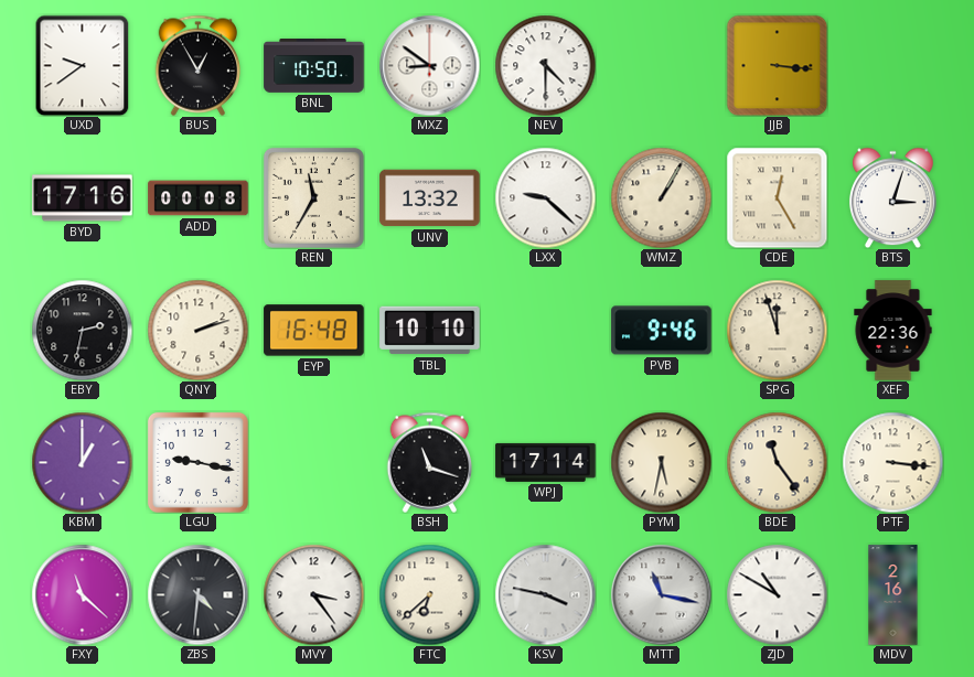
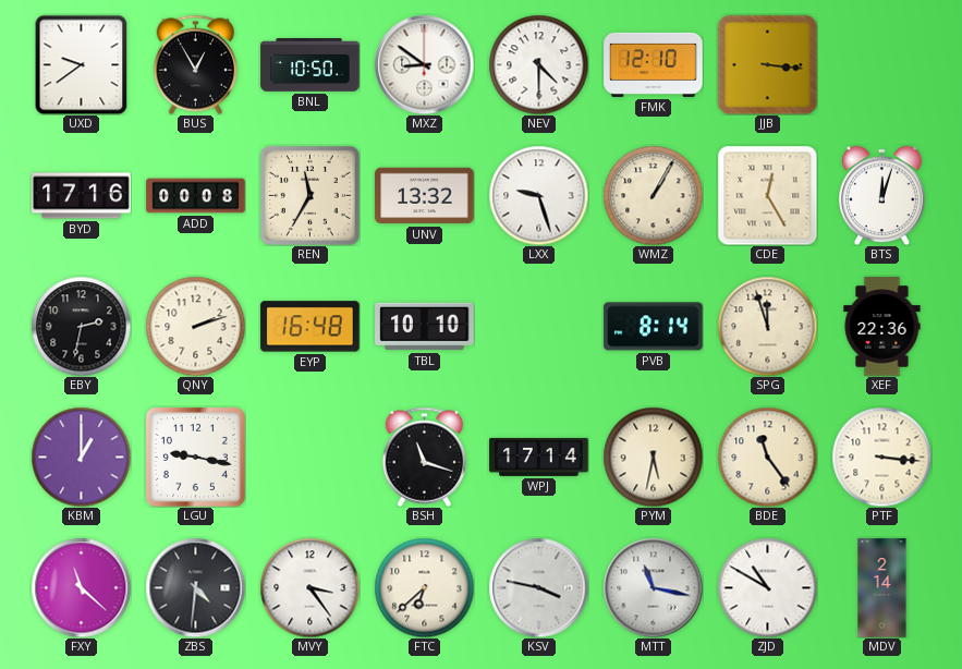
FMK: none -> 12:10 (654, 64)
LXX: 9:22 -> 9:27 (538, 195)
BTS: 3:03 -> 12:03 (882, 195)
PVB: 9:46 -> 8:14 (654, 327)
MDV: 2:16 -> 2:14 (882, 588)
